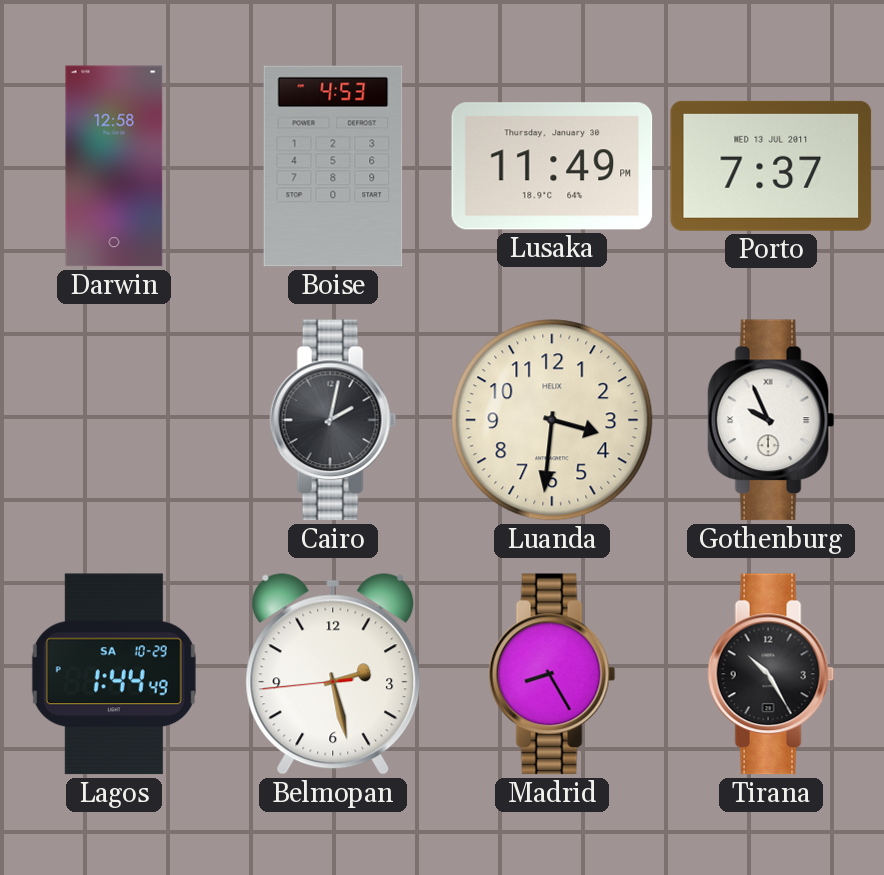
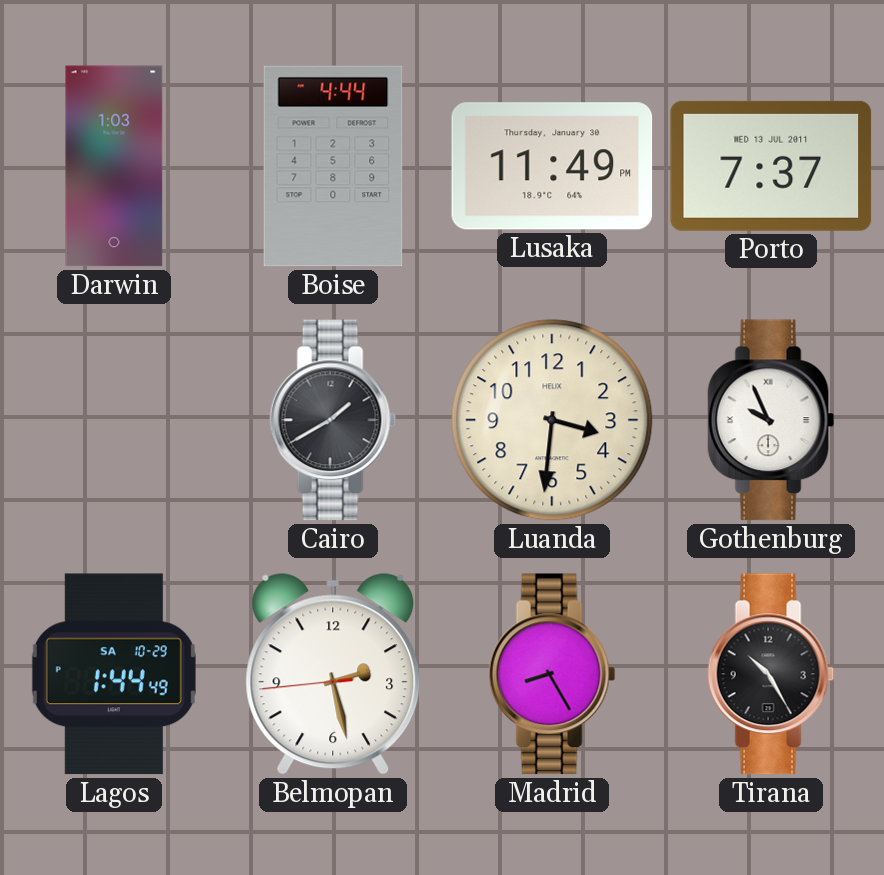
Darwin: 12:58 -> 1:03 (114, 166)
Boise: 4:53 -> 4:44 (333, 166)
Cairo: 2:02 -> 1:40 (333, 420)
